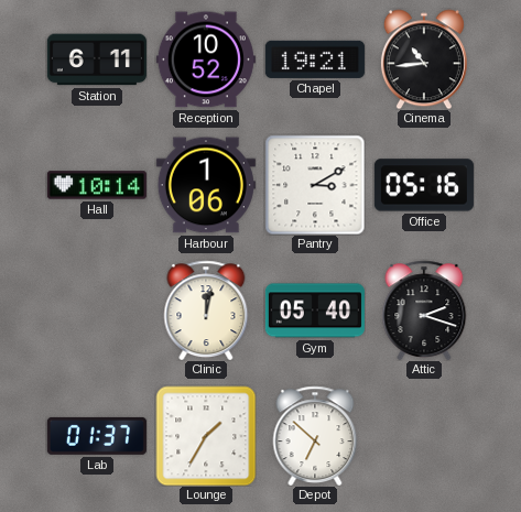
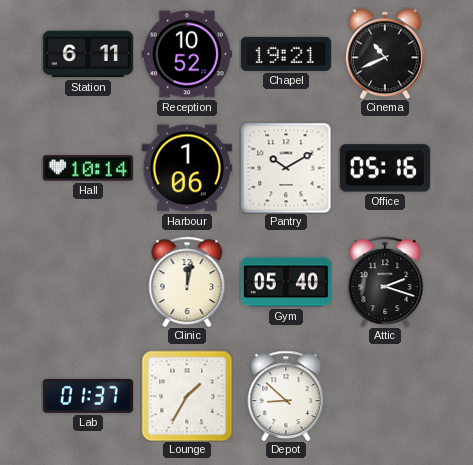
Cinema: 10:44 -> 10:41 (385, 54)
Pantry: 3:10 -> 10:10 (286, 168)
Depot: 6:52 -> 8:52 (286, 396)
